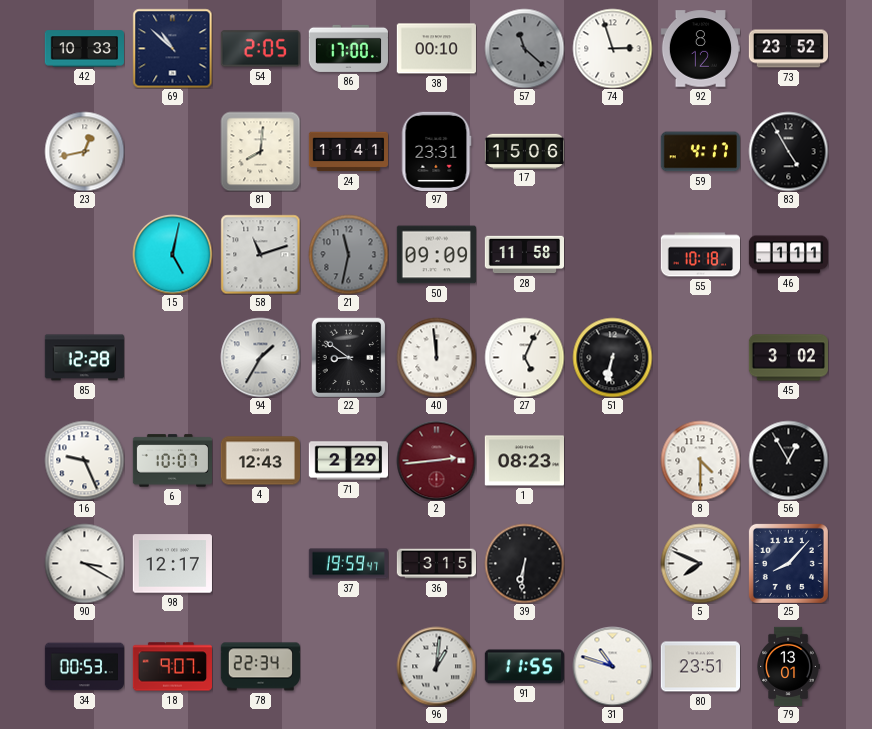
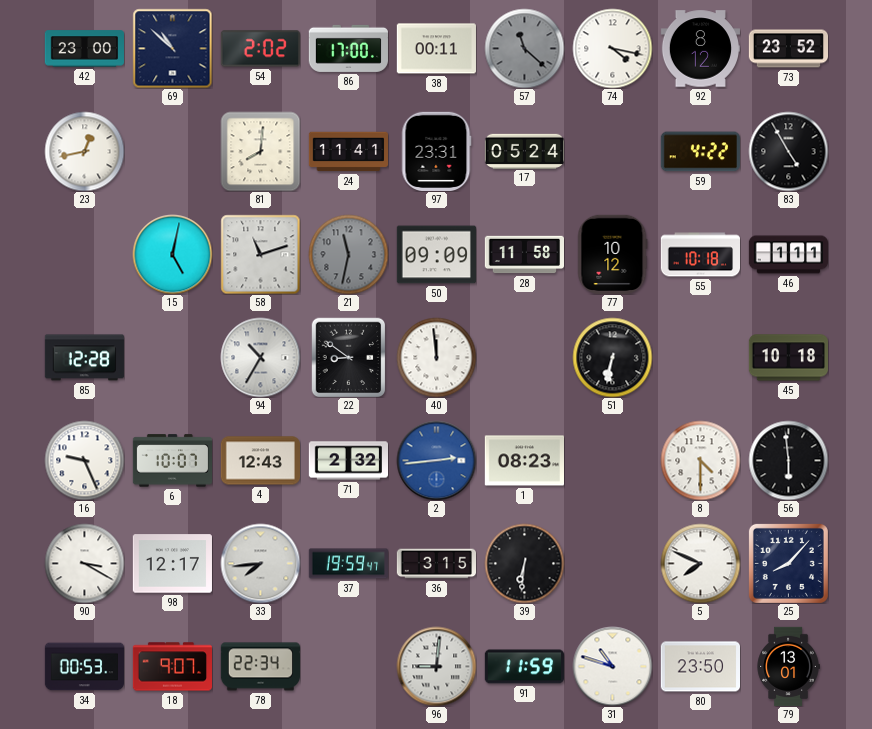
42: 10:33 -> 23:00 (84, 49)
54: 2:05 -> 2:02 (260, 49)
38: 00:10 -> 00:11 (436, 49)
74: 2:57 -> 4:17 (612, 48)
17: 15:06 -> 05:24 (524, 151)
59: 4:17 -> 4:22 (700, 152)
77: none -> 10:12 (613, 254)
94: 1:35 -> 10:35 (260, 357)
27: 5:04 -> none (524, 357)
45: 3:02 -> 10:18 (788, 358)
71: 2:29 -> 2:32 (348, 461)
2 dial: burgundy -> blue (436, 460)
56: 12:55 -> 5:59 (788, 460)
33: none -> 7:44 (260, 563)
96: 1:01 -> 9:01 (436, 666)
91: 11:55 -> 11:59 (524, 667)
80: 23:51 -> 23:50 (700, 667)
